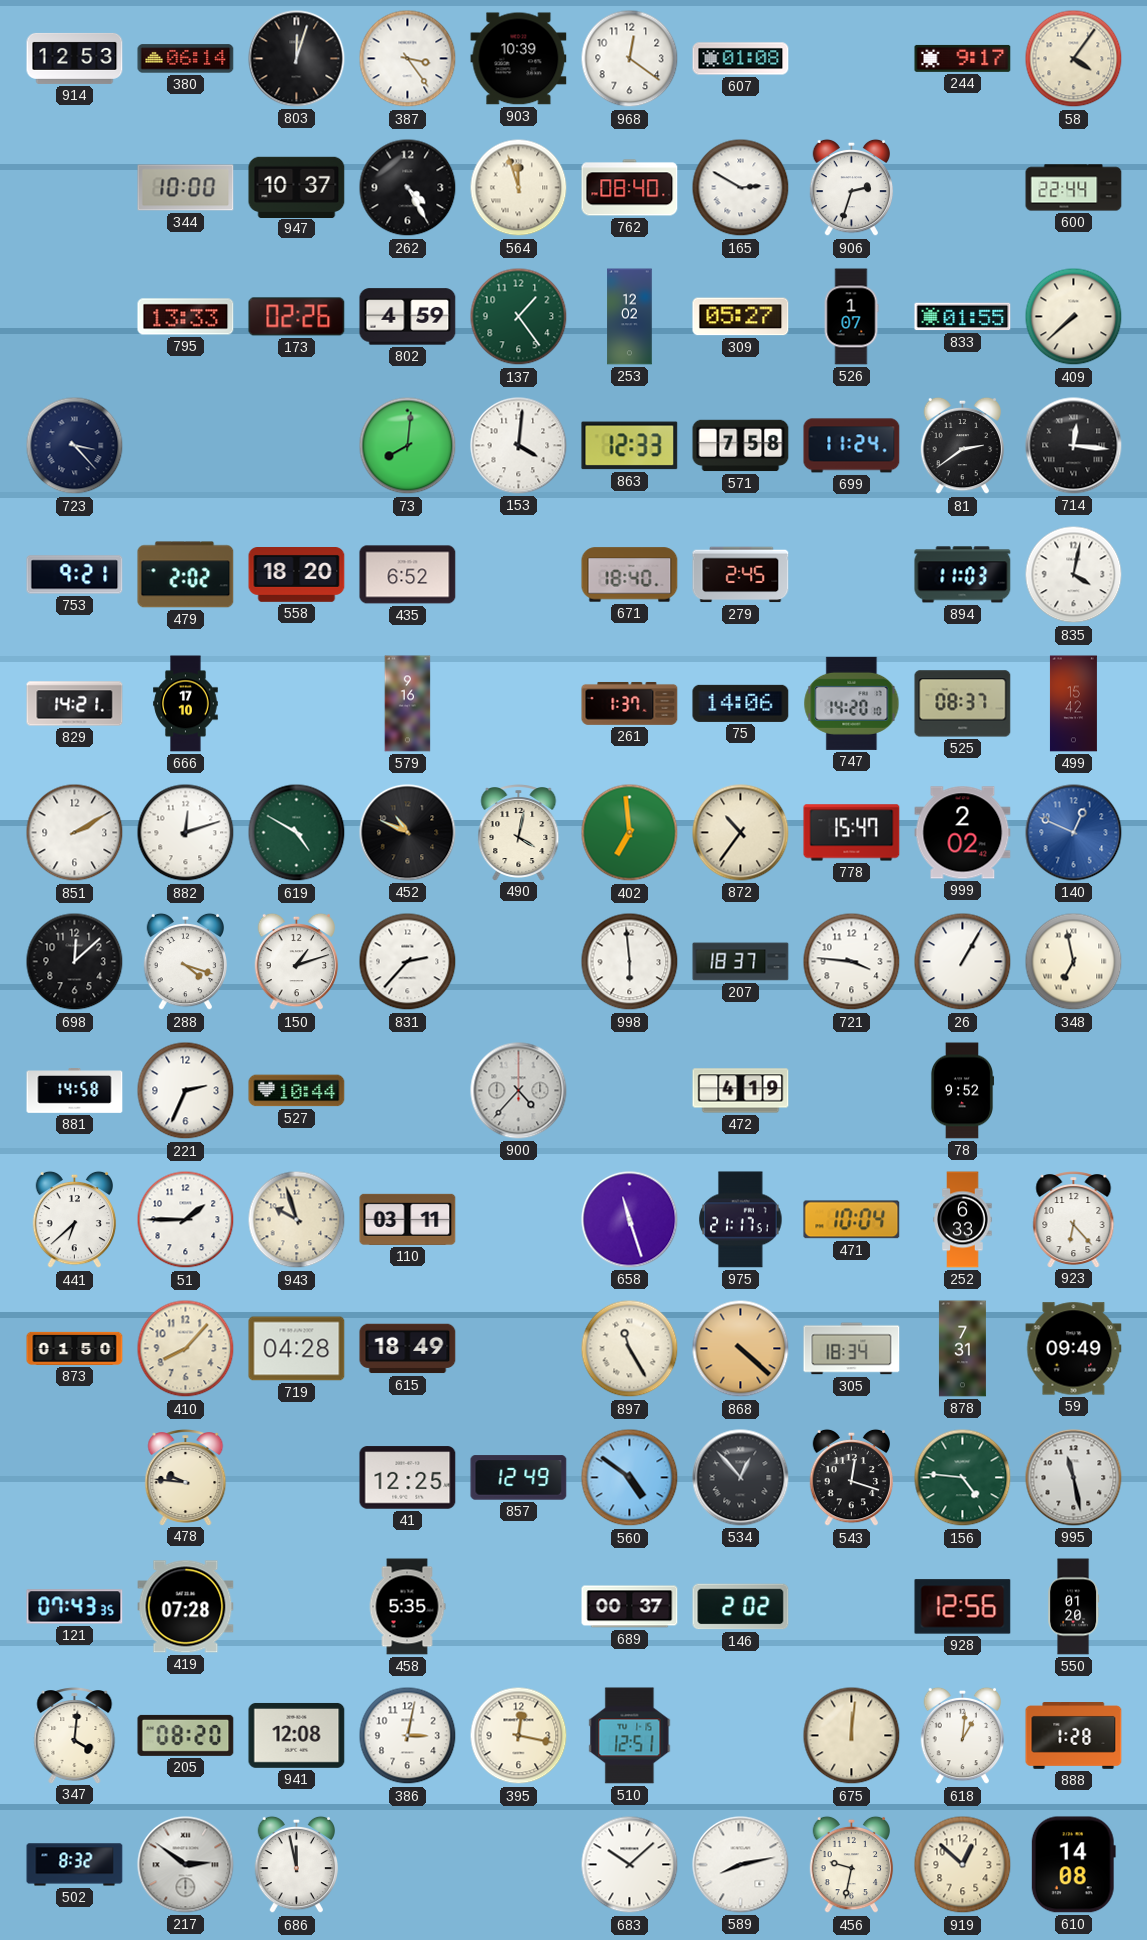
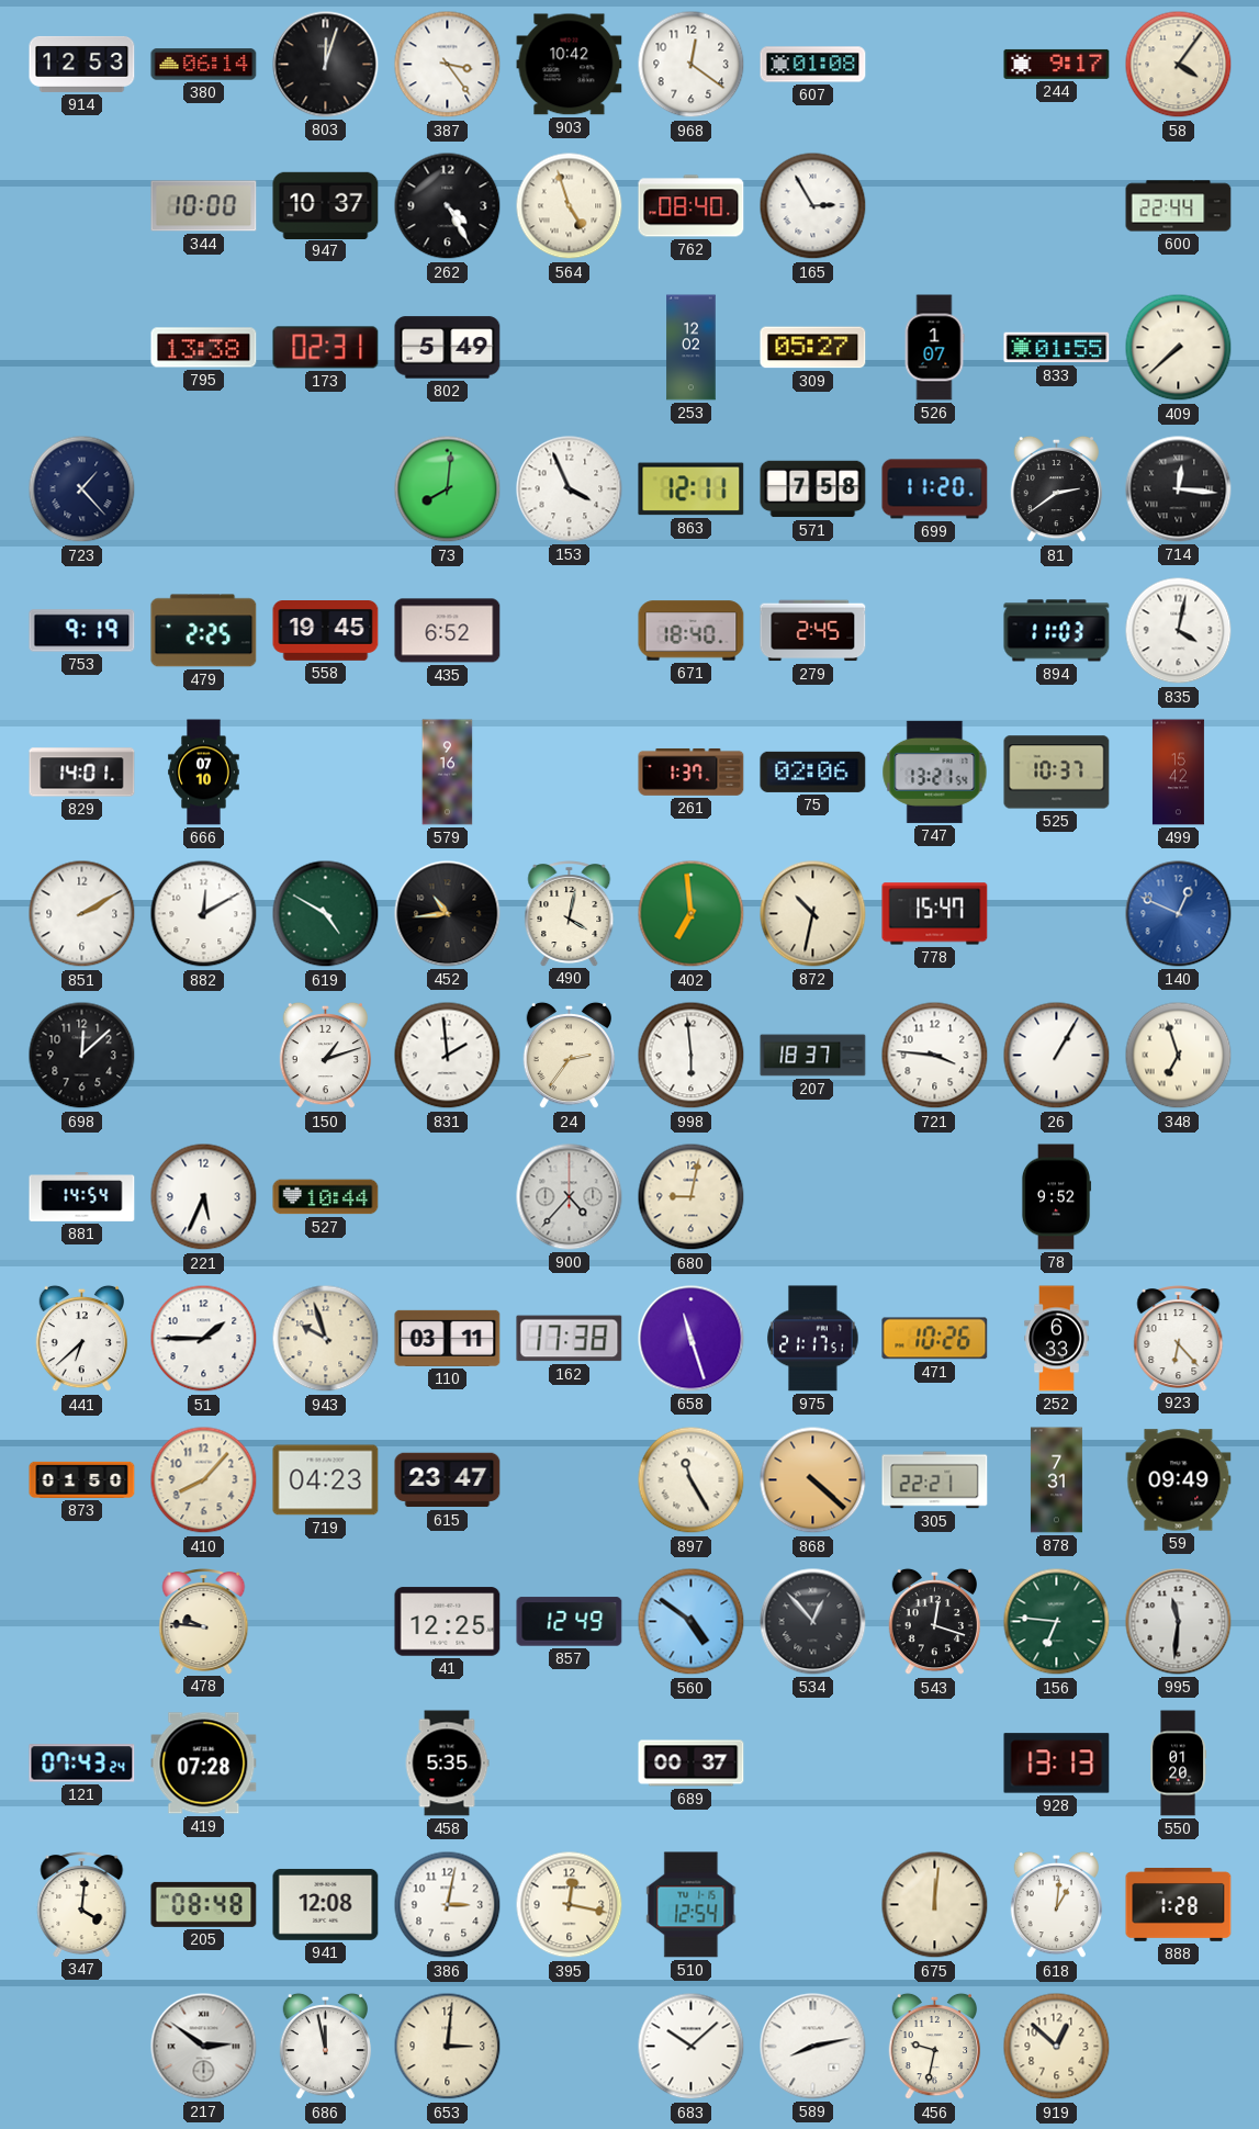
903: 10:39 -> 10:42 (570, 65)
564: 11:57 -> 4:57 (570, 206)
165: 2:50 -> 2:55 (813, 206)
906: 2:33 -> none (852, 188)
795: 13:33 -> 13:38 (204, 348)
173: 02:26 -> 02:31 (326, 348)
802: 4:59 -> 5:49 (448, 348)
137: 1:24 -> none (519, 317)
723: 3:23 -> 1:23 (82, 489)
153: 4:01 -> 3:56 (570, 489)
863: 12:33 -> 12:11 (692, 489)
699: 11:24 -> 11:20 (935, 489)
753: 9:21 -> 9:19 (82, 631)
479: 2:02 -> 2:25 (204, 631)
558: 18:20 -> 19:45 (326, 631)
829: 14:21 -> 14:01 (82, 773)
666: 17:10 -> 07:10 (204, 773)
75: 14:06 -> 02:06 (813, 771)
747: 14:20 -> 13:21 (935, 771)
525: 08:37 -> 10:37 (1057, 773)
882: 12:12 -> 12:10 (204, 914)
452: 10:49 -> 10:44 (448, 914)
872: 10:36 -> 10:32 (813, 914)
999: 2:02 -> none (963, 833)
288: 4:18 -> none (186, 962)
831: 2:37 -> 1:59 (448, 1056)
24: none -> 2:36 (570, 1056)
348: 6:58 -> 6:57 (1179, 1056)
881: 14:58 -> 14:54 (82, 1197)
221: 2:34 -> 5:34 (204, 1197)
680: none -> 9:02 (692, 1197)
472: 4:19 -> none (741, 1091)
162: none -> 17:38 (570, 1339)
471: 10:04 -> 10:26 (935, 1339)
719: 04:28 -> 04:23 (326, 1480)
615: 18:49 -> 23:47 (448, 1480)
305: 18:34 -> 22:21 (935, 1480)
156: 4:46 -> 6:46 (1057, 1622)
995: 11:28 -> 11:31 (1179, 1622)
121: 07:43:35 -> 07:43:24 (82, 1764)
146: 2:02 -> none (741, 1607)
928: 12:56 -> 13:13 (1057, 1764)
205: 08:20 -> 08:48 (204, 1904)
510: 12:51 -> 12:54 (692, 1905)
502: 8:32 -> none (75, 1865)
653: none -> 3:01 (448, 2047)
610: 14:08 -> none (1073, 1865)
